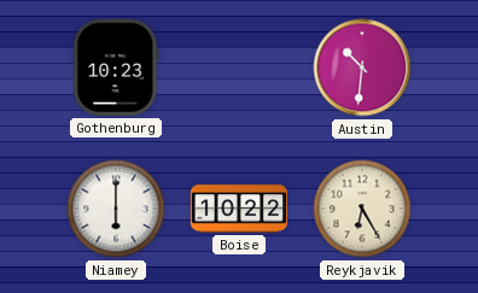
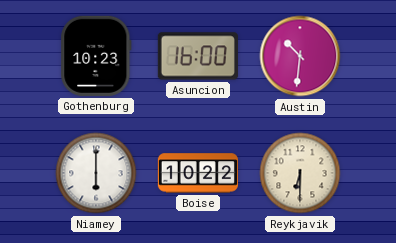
Asuncion: none -> 16:00 (198, 56)
Reykjavik: 6:25 -> 6:30 (300, 173)
